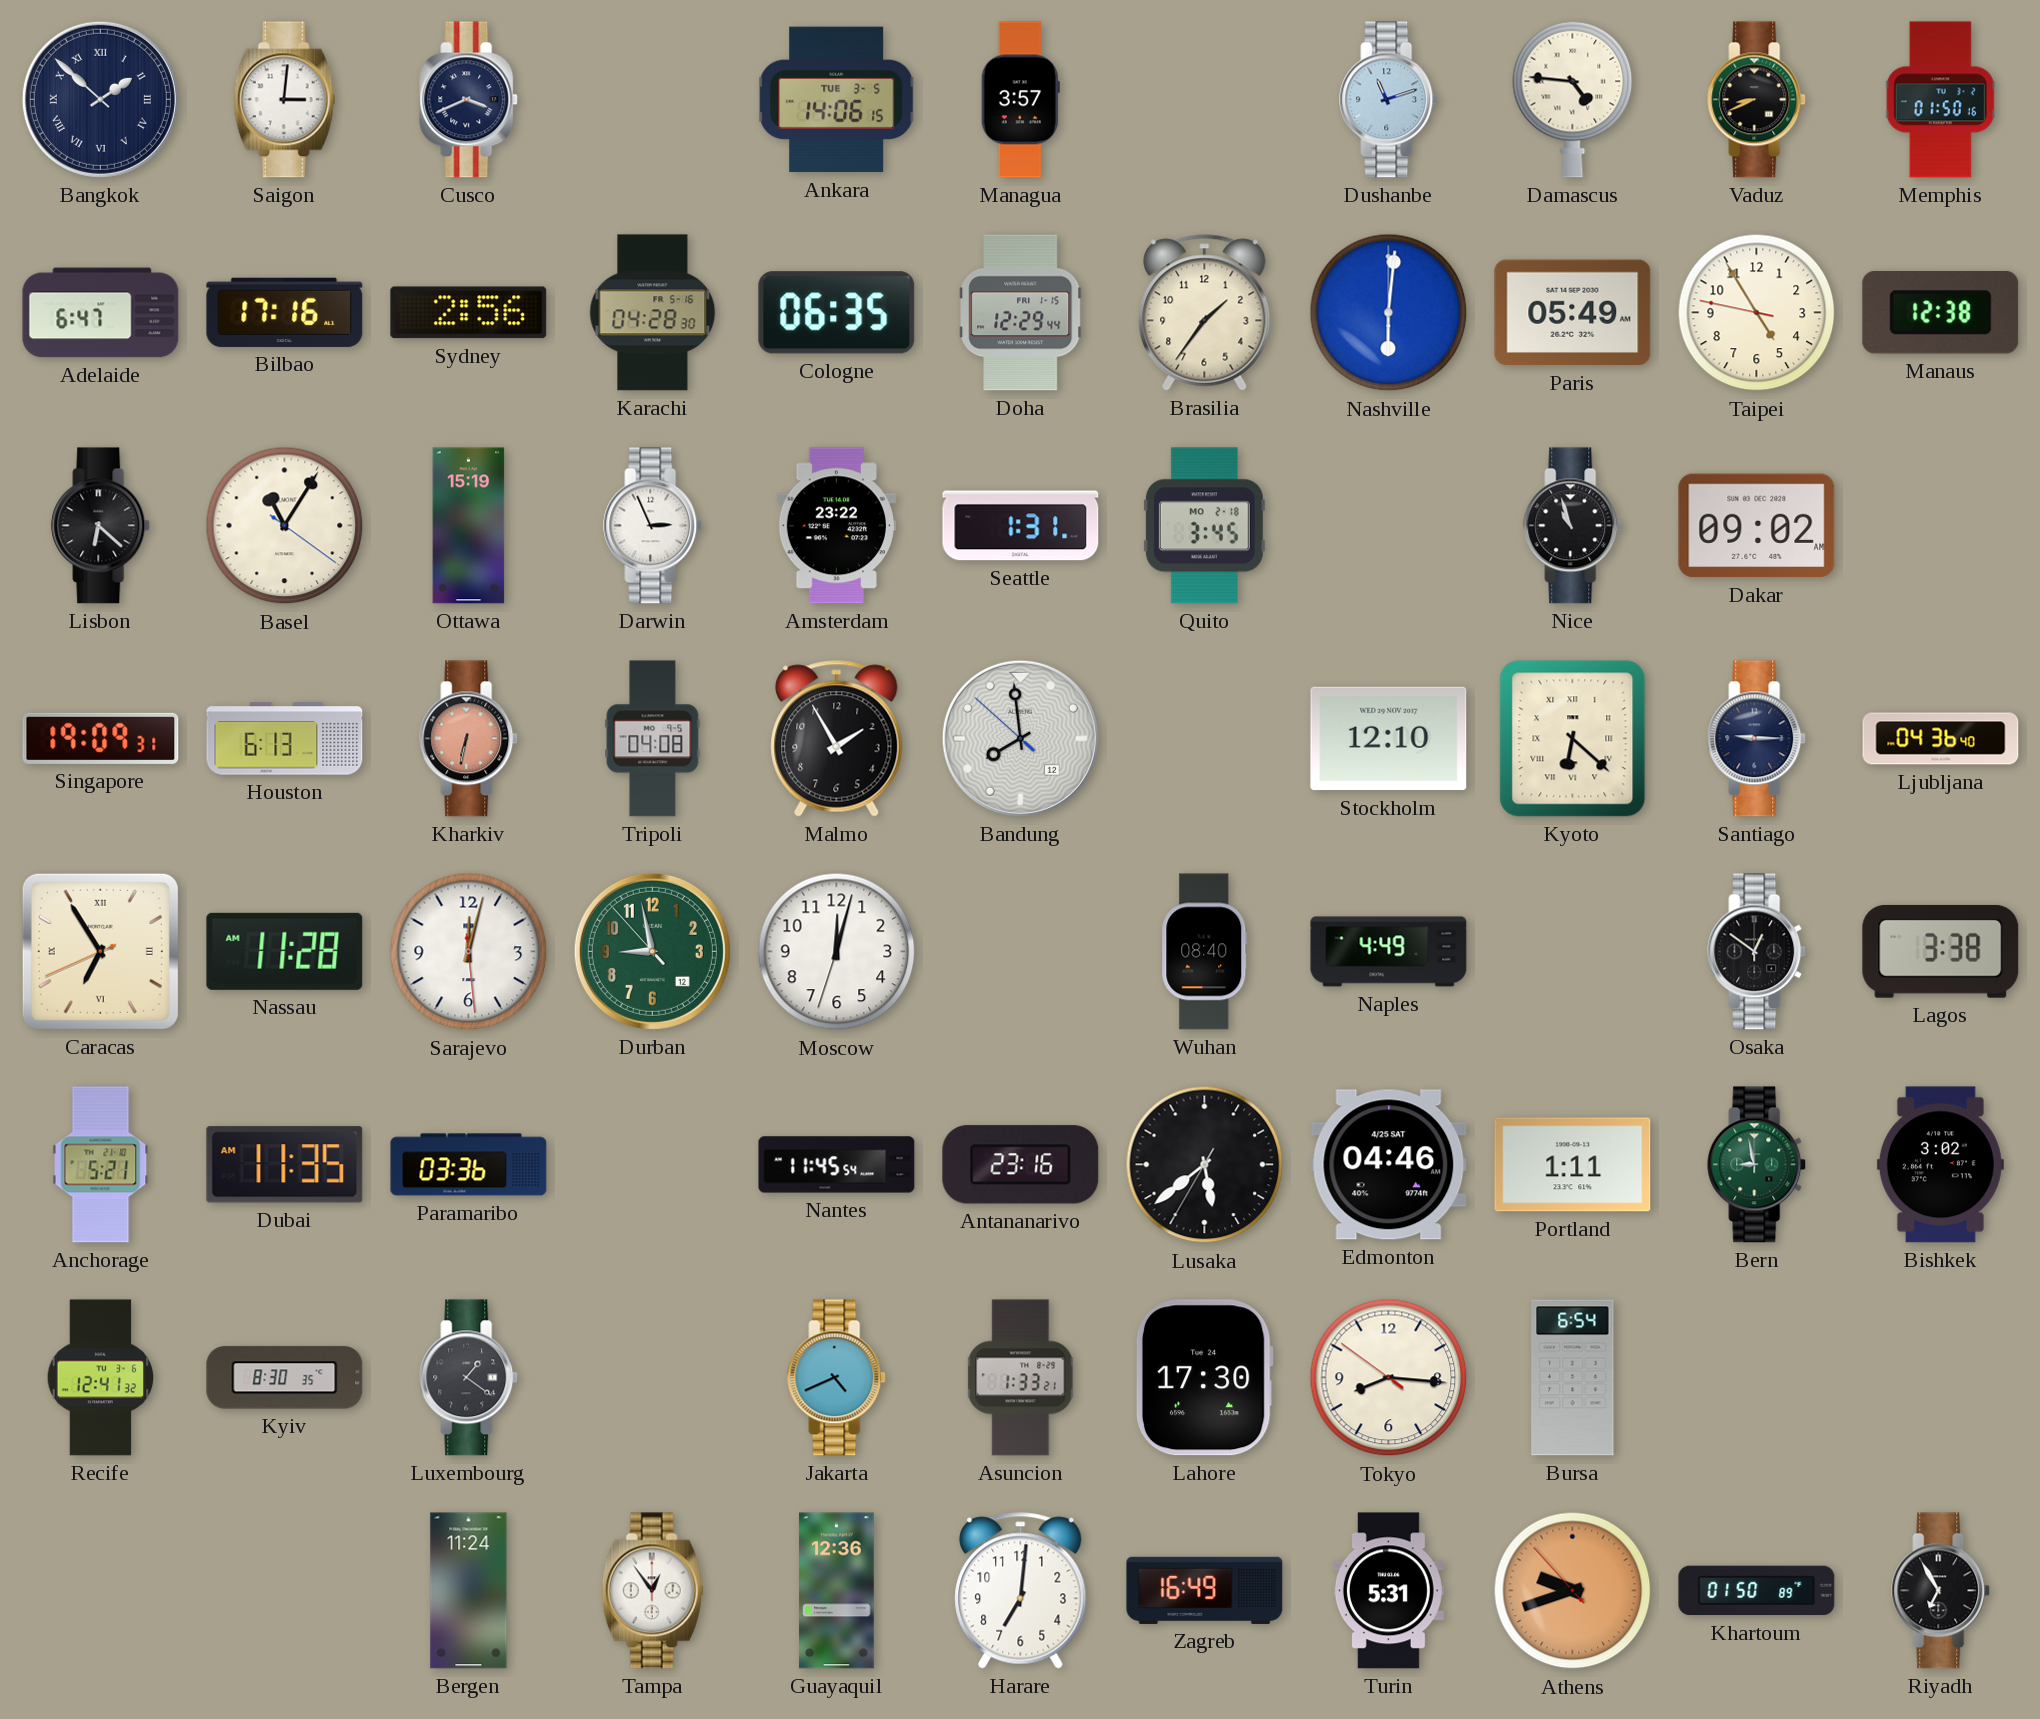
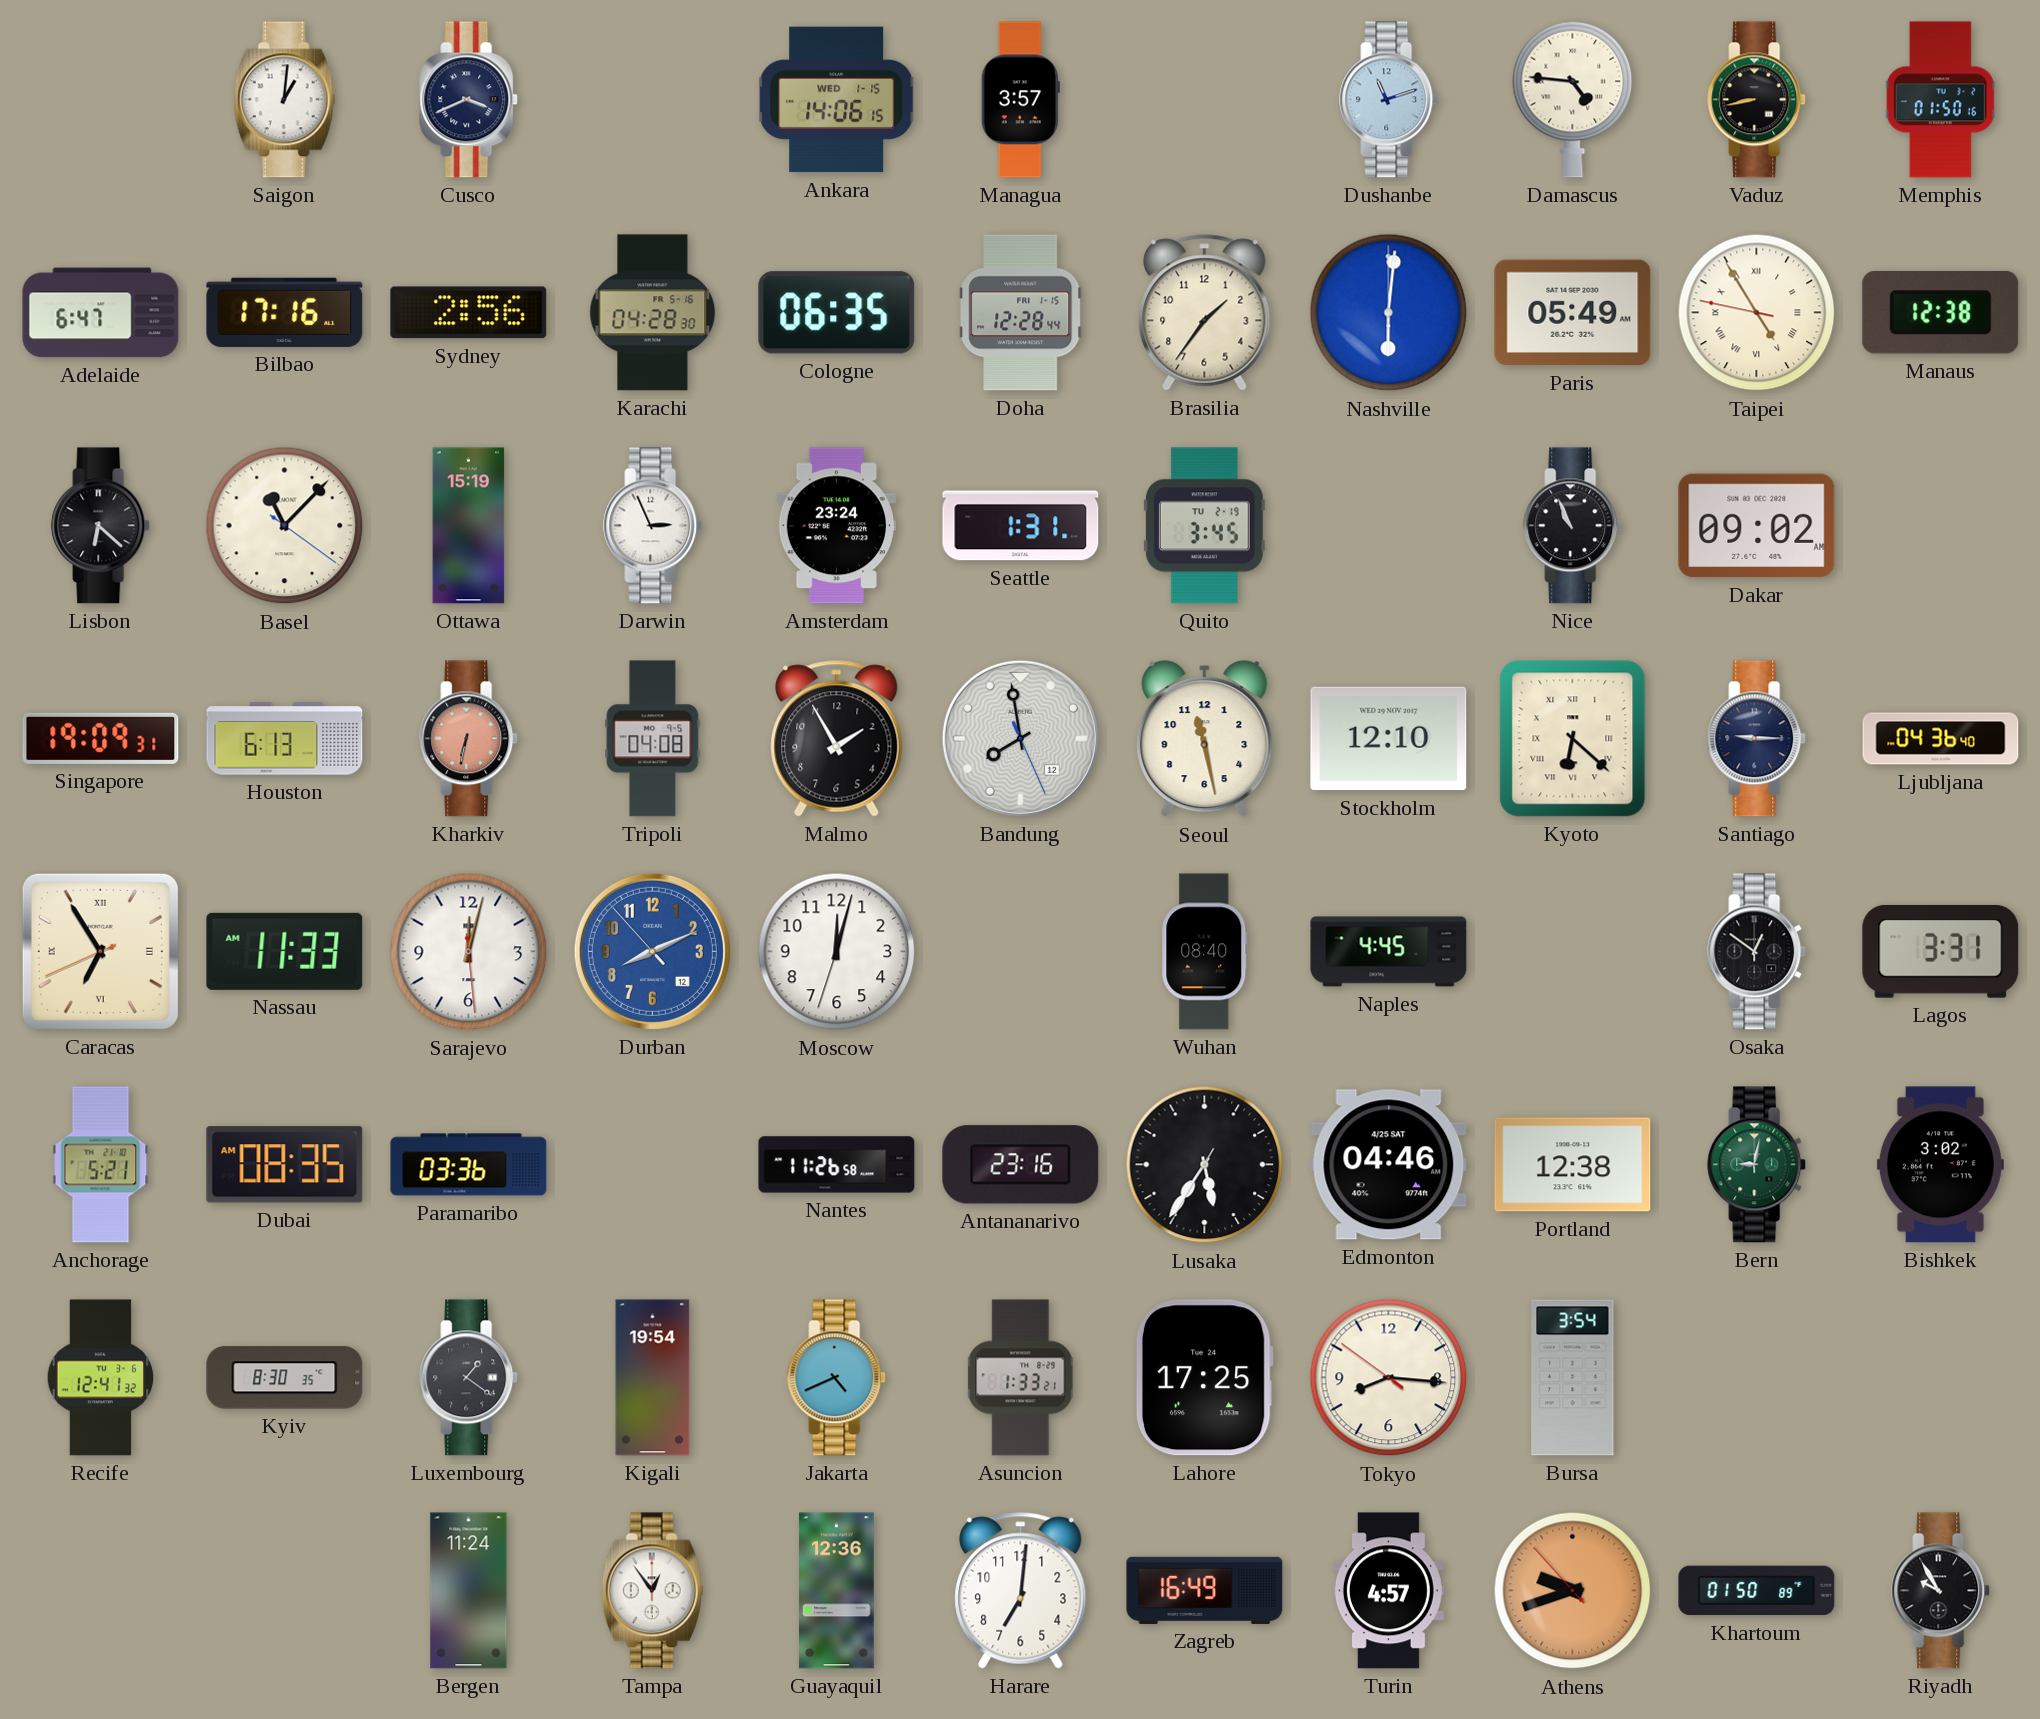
Bangkok: 1:52 -> none (100, 99)
Saigon: 3:01 -> 1:01 (285, 100)
Ankara date: TUE 3-5 -> WED 1-15 (837, 100)
Vaduz: 8:41 -> 8:43 (1757, 100)
Doha: 12:29 -> 12:28 (1021, 313)
Taipei numerals: Arabic -> Roman (1757, 313)
Basel: 11:05 -> 11:07 (285, 526)
Amsterdam: 23:22 -> 23:24 (836, 526)
Quito date: MO 2-18 -> TU 2-19 (1204, 526)
Nice: 10:57 -> 10:56 (1573, 526)
Bandung: 7:58:52 -> 7:58:26 (1020, 738)
Seoul: none -> 11:28 (1205, 739)
Nassau: 11:28 -> 11:33 (285, 951)
Durban: 8:57 -> 8:10 (652, 951)
Durban dial: green -> blue (652, 951)
Naples: 4:49 -> 4:45 (1389, 952)
Lagos: 3:38 -> 3:31 (1941, 951)
Dubai: 11:35 -> 08:35 (285, 1165)
Nantes: 11:45 -> 11:26 (837, 1165)
Lusaka: 5:38 -> 5:35 (1205, 1165)
Portland: 1:11 -> 12:38 (1573, 1165)
Bern: 8:58 -> 9:02 (1757, 1165)
Kigali: none -> 19:54 (653, 1378)
Lahore: 17:30 -> 17:25 (1204, 1378)
Bursa: 6:54 -> 3:54 (1573, 1378)
Turin: 5:31 -> 4:57 (1388, 1591)
Riyadh: 6:55 -> 9:55 (1941, 1591)
